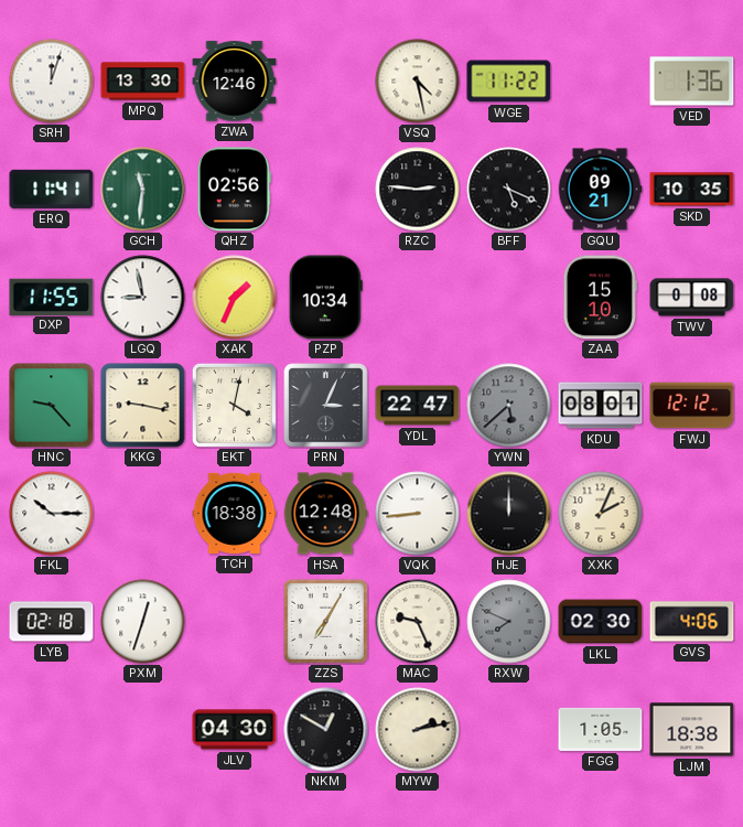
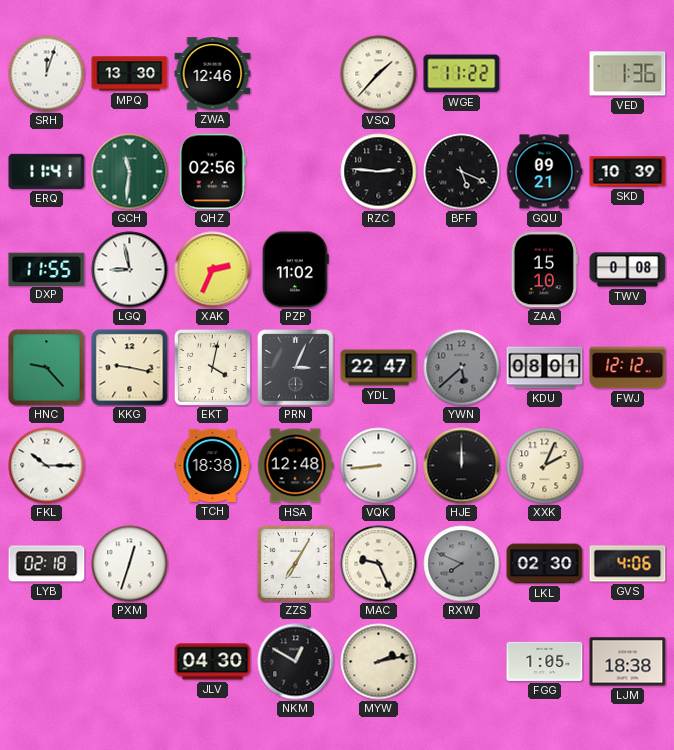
VSQ: 4:28 -> 1:37 (379, 74)
SKD: 10:35 -> 10:39 (628, 172)
XAK: 1:34 -> 2:34 (213, 270)
PZP: 10:34 -> 11:02 (295, 270)
